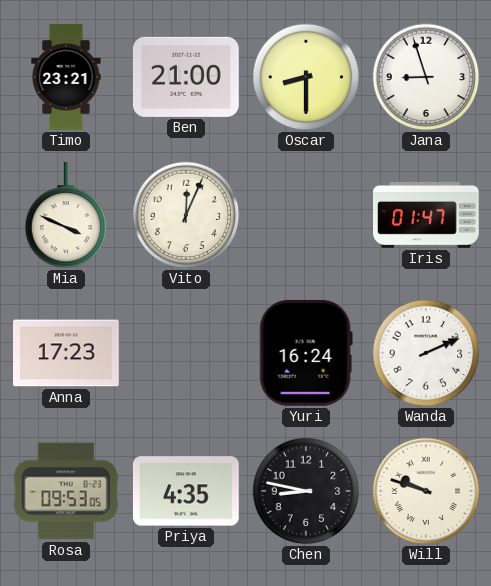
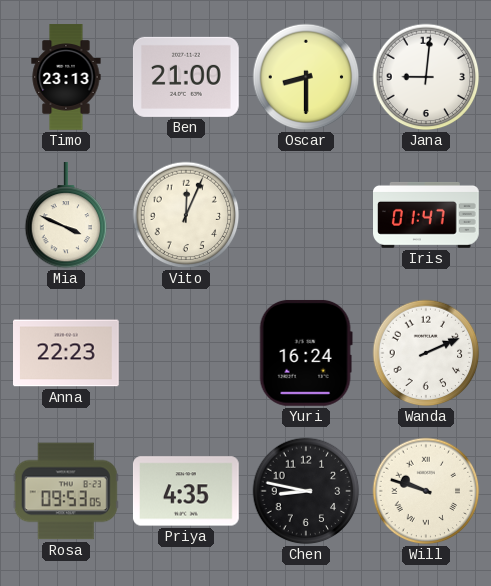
Timo: 23:21 -> 23:13 (66, 77)
Jana: 8:57 -> 9:01 (426, 77)
Anna: 17:23 -> 22:23 (67, 353)
